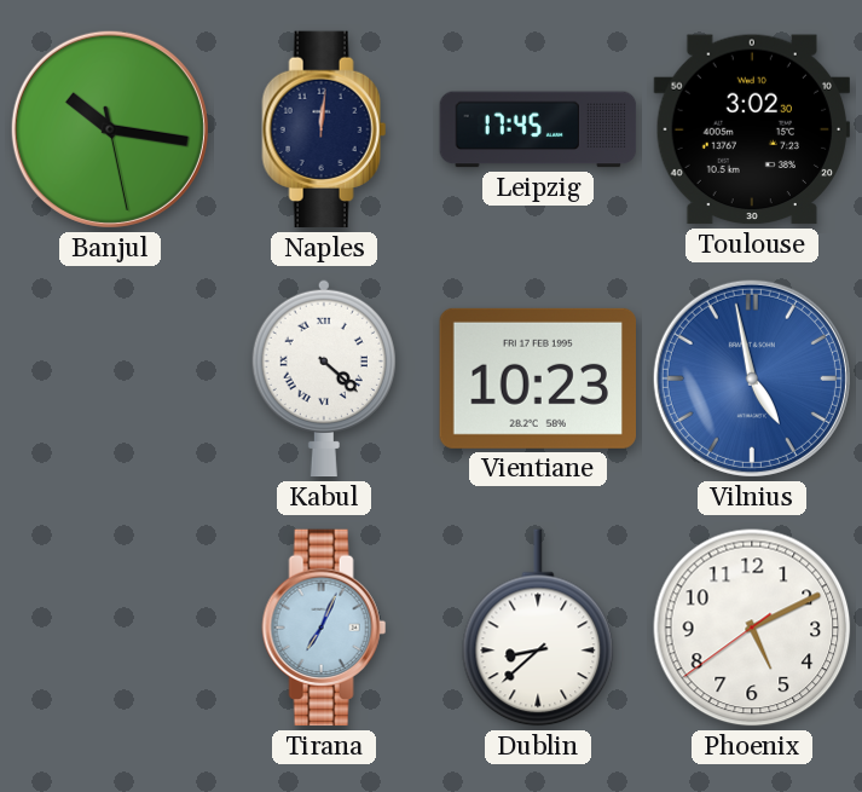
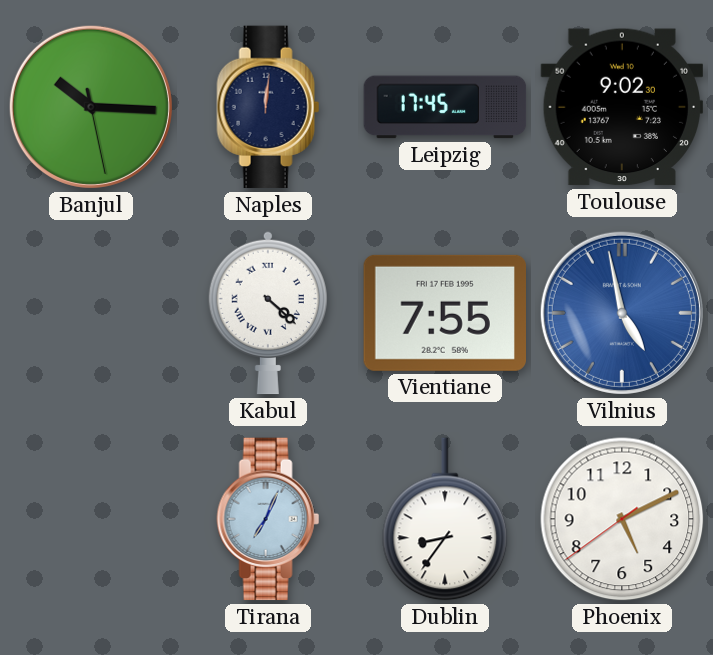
Banjul: 10:16 -> 10:15 (91, 107)
Toulouse: 3:02 -> 9:02 (622, 107)
Vientiane: 10:23 -> 7:55 (444, 313)
Dublin: 8:38 -> 8:36 (445, 519)
